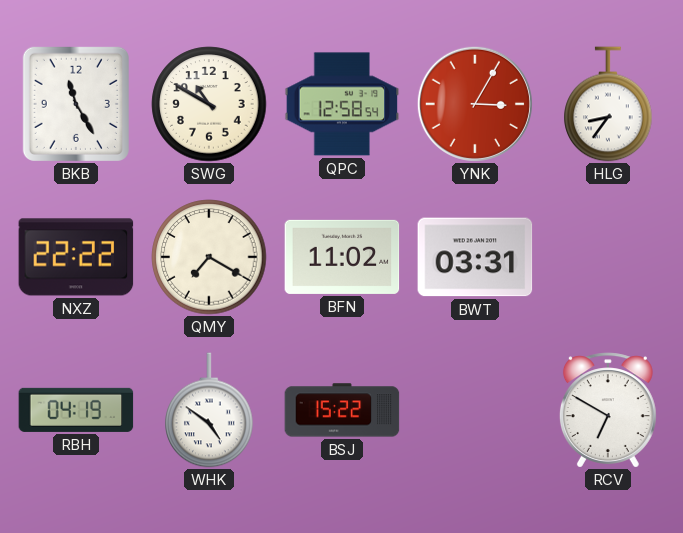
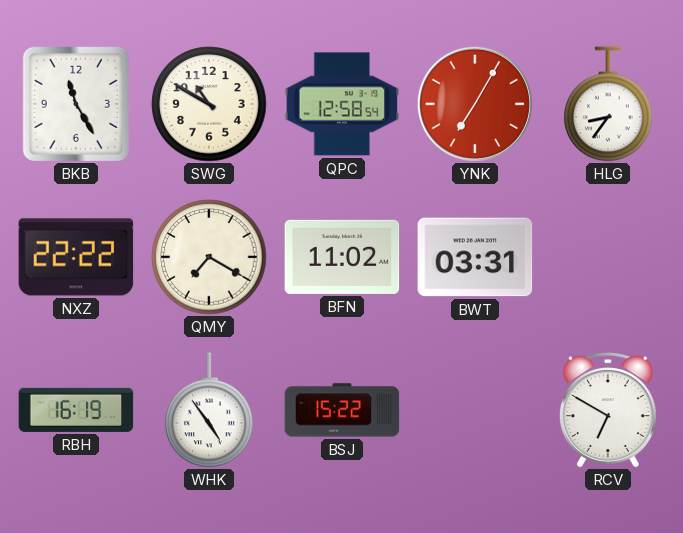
YNK: 3:05 -> 7:05 (475, 104)
RBH: 04:19 -> 16:19 (76, 410)
WHK: 4:51 -> 4:54 (209, 410)
